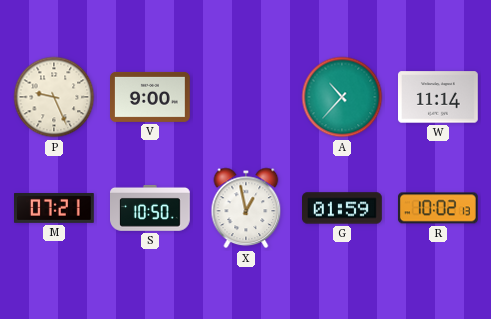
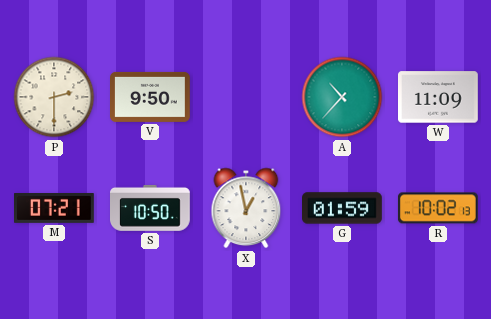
P: 9:26 -> 2:30 (54, 97)
V: 9:00 -> 9:50 (151, 97)
W: 11:14 -> 11:09 (439, 97)
